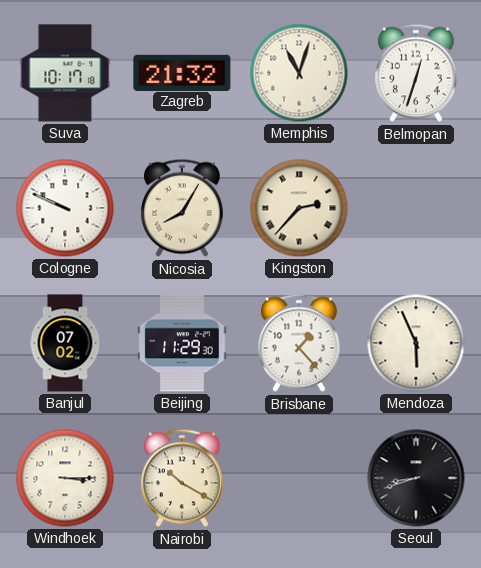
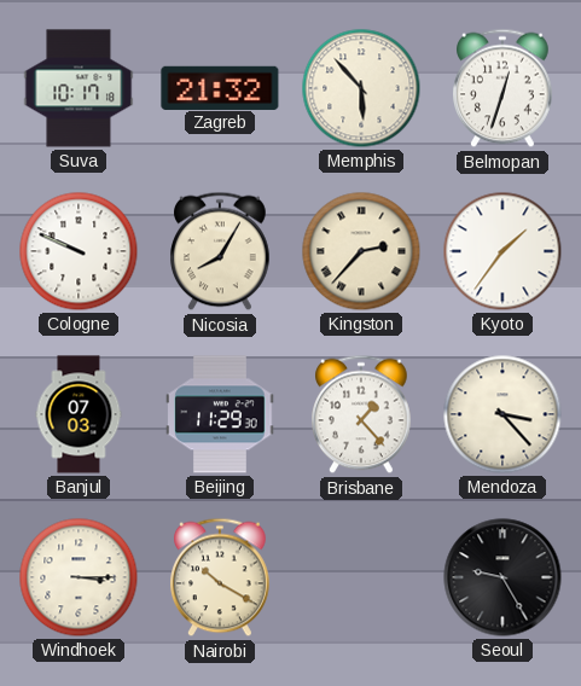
Memphis: 11:03 -> 5:53 (361, 88)
Kyoto: none -> 1:36 (502, 251)
Banjul: 07:02 -> 07:03 (79, 414)
Mendoza: 5:56 -> 3:23 (502, 414)
Seoul: 8:42 -> 9:25 (502, 577)
